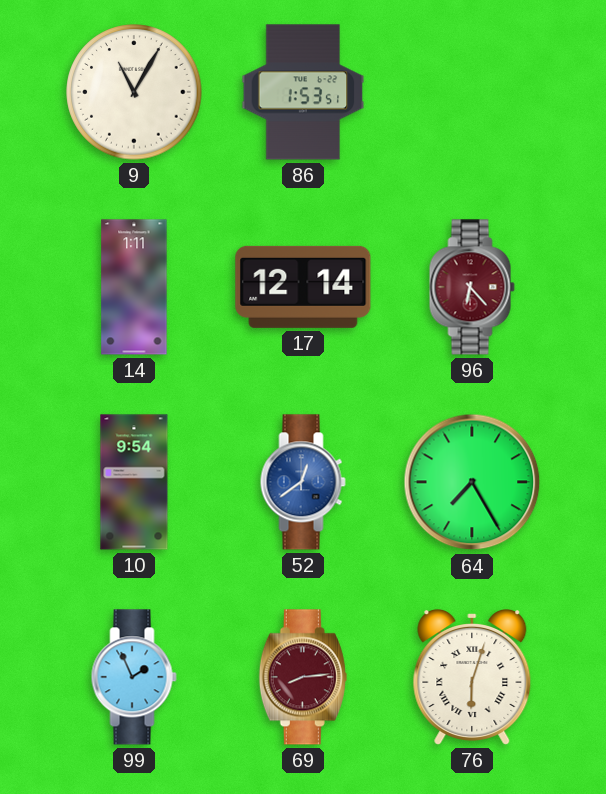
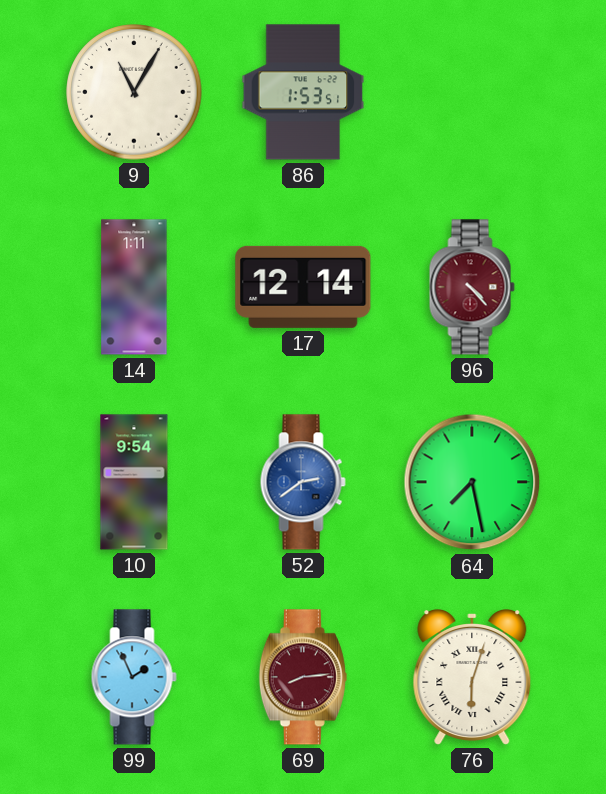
96: 6:23 -> 4:23 (472, 287)
52: 12:39 -> 2:39 (303, 482)
64: 7:25 -> 7:28 (472, 482)
